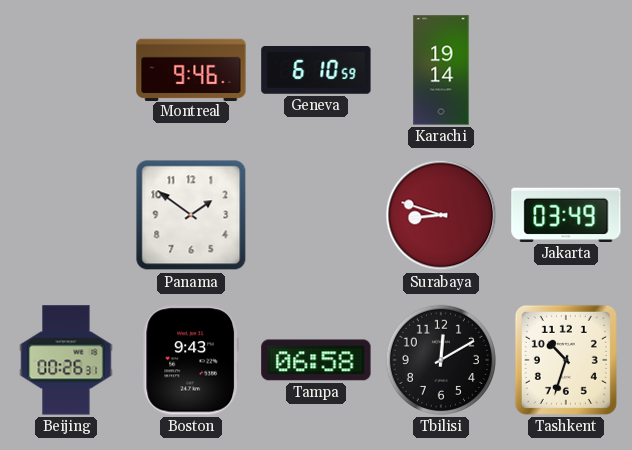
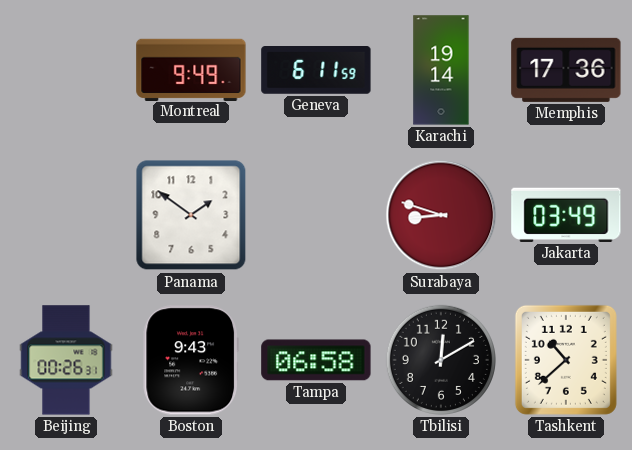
Montreal: 9:46 -> 9:49 (191, 69)
Geneva: 6:10 -> 6:11 (316, 71)
Memphis: none -> 17:36 (566, 70)
Tashkent: 10:33 -> 10:38 (566, 360)
